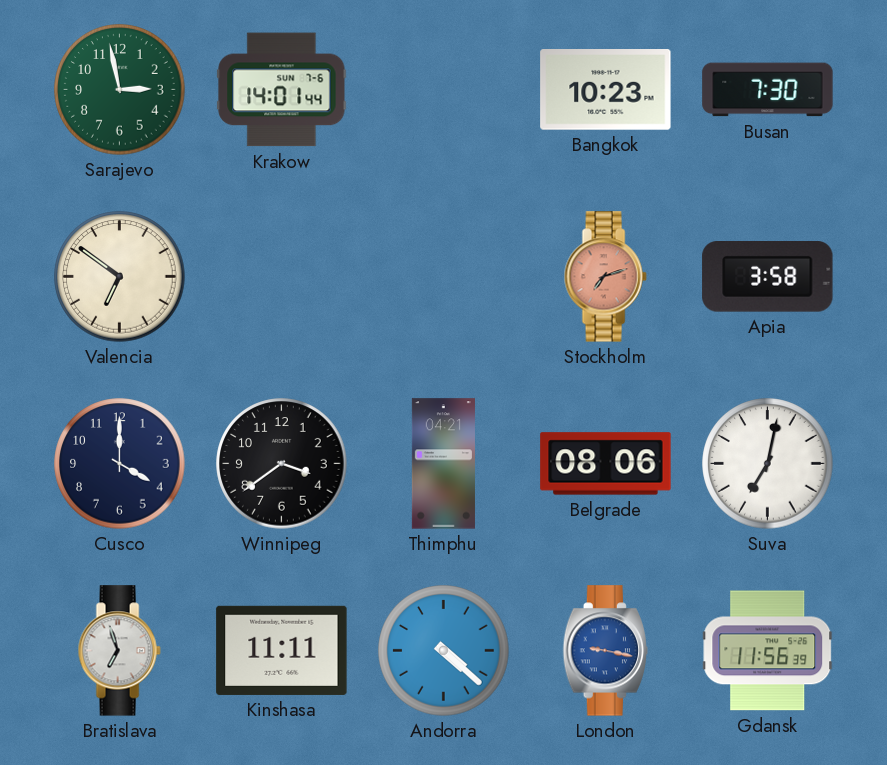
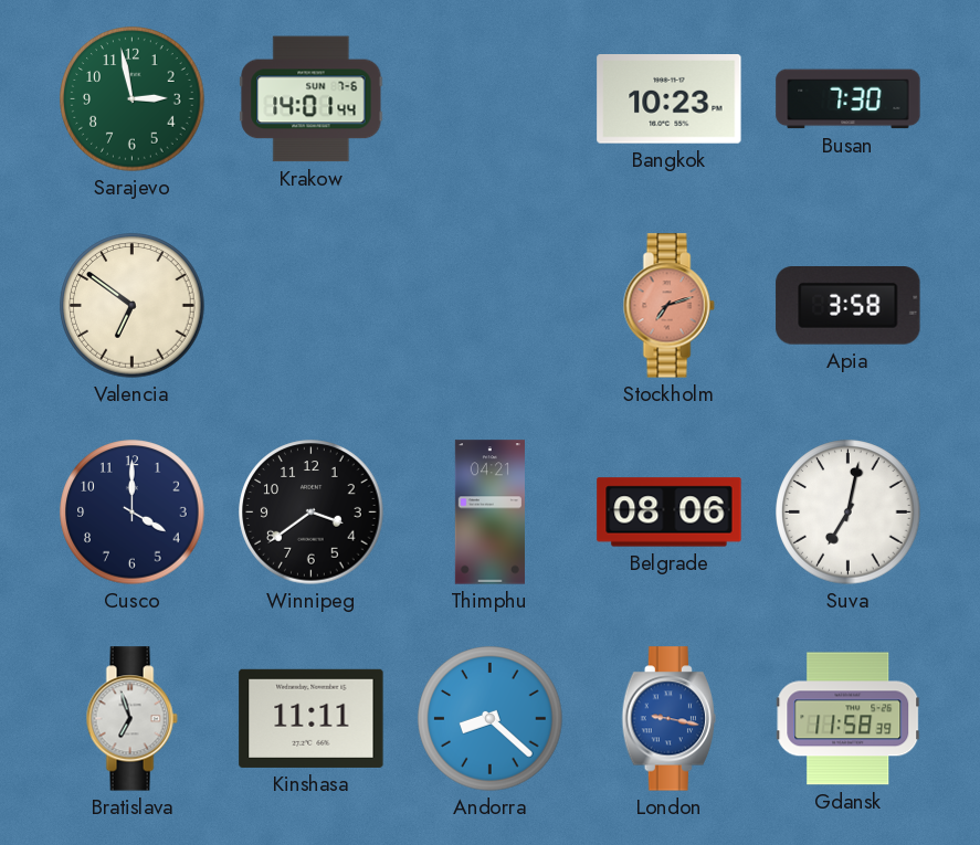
Andorra: 4:22 -> 8:22 (491, 719)
Gdansk: 11:56 -> 11:58 (849, 719)
